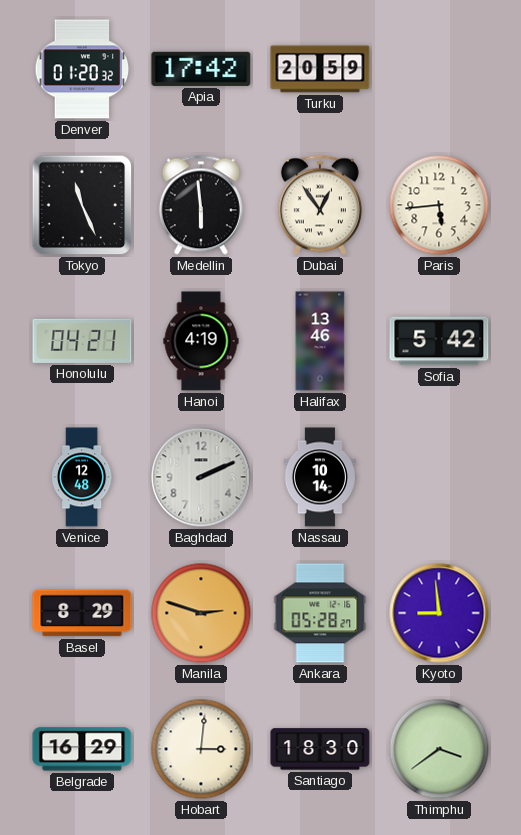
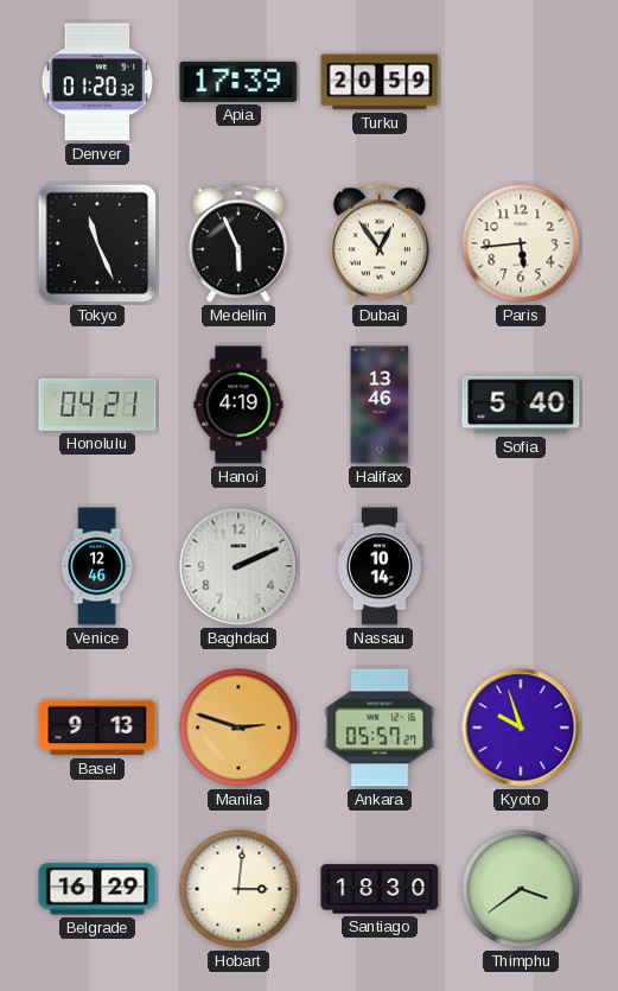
Apia: 17:42 -> 17:39 (238, 82)
Medellin: 5:59 -> 5:56 (238, 243)
Sofia: 5:42 -> 5:40 (521, 405)
Venice: 12:48 -> 12:46 (97, 566)
Basel: 8:29 -> 9:13 (97, 728)
Ankara: 05:28 -> 05:57 (380, 728)
Kyoto: 8:59 -> 9:57 (521, 728)
